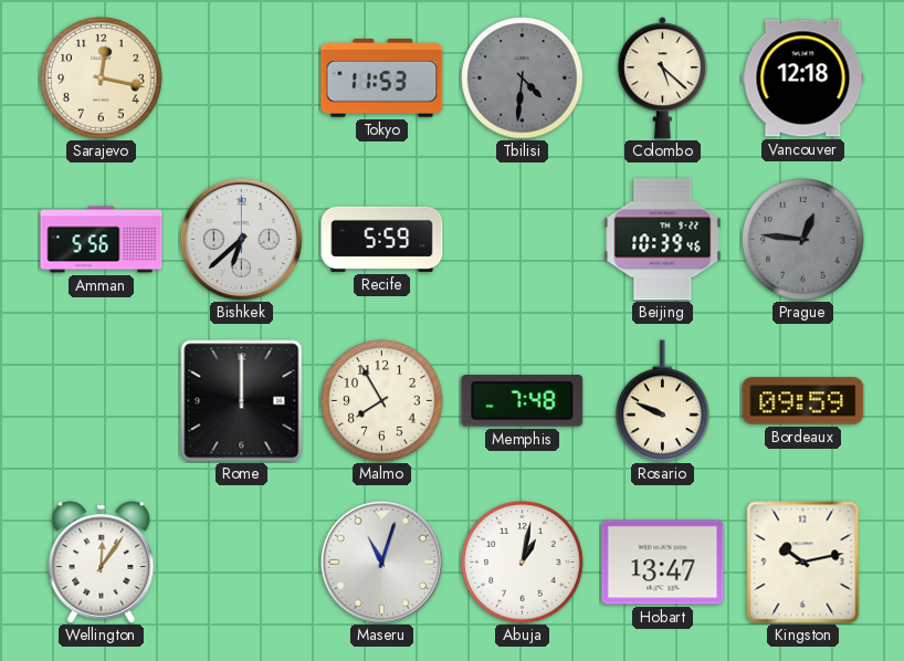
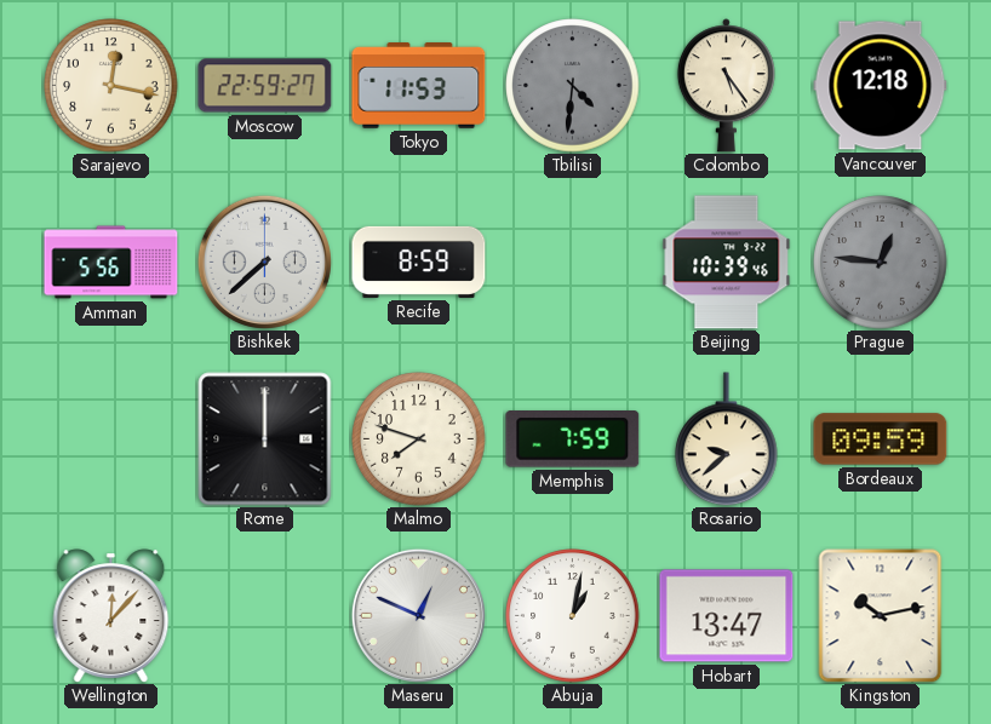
Moscow: none -> 22:59 (265, 86)
Colombo: 5:22 -> 5:24 (726, 86)
Bishkek: 6:38 -> 7:38 (264, 262)
Recife: 5:59 -> 8:59 (419, 262)
Malmo: 7:55 -> 7:48 (419, 439)
Memphis: 7:48 -> 7:59 (573, 439)
Rosario: 9:49 -> 9:38 (727, 439)
Wellington: 12:06 -> 12:07 (111, 616)
Maseru: 11:03 -> 12:49 (418, 615)
